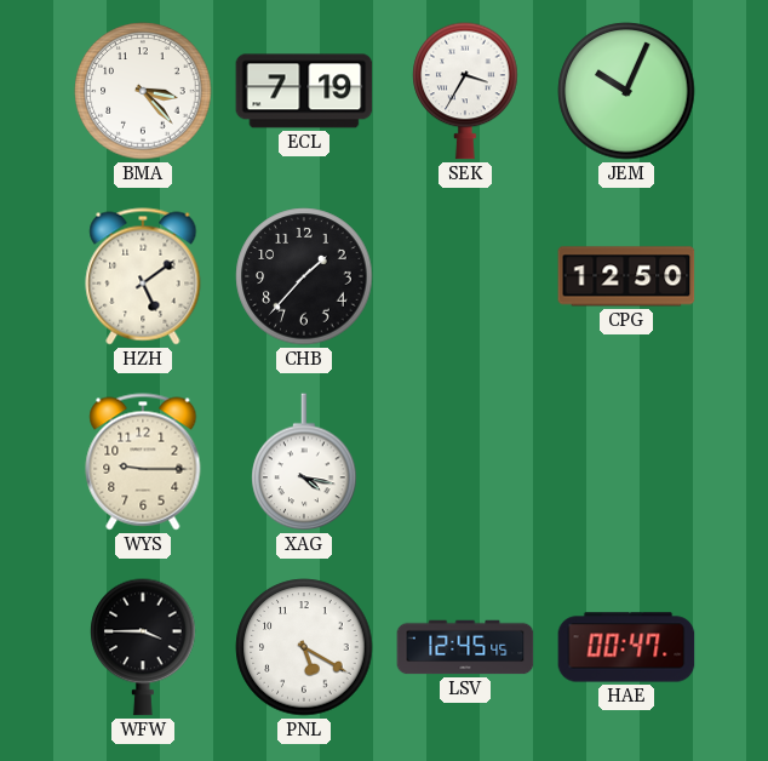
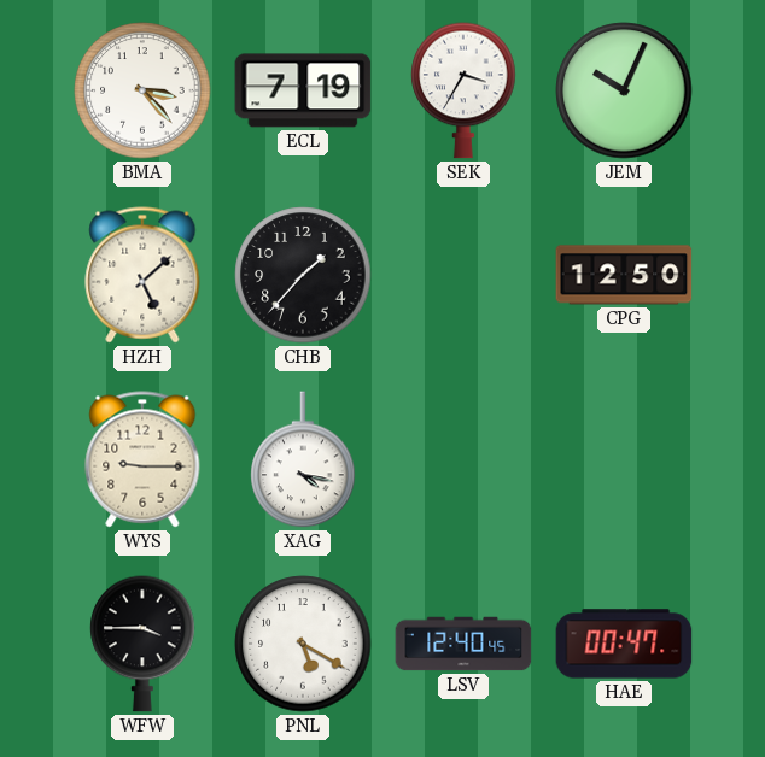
HZH: 5:09 -> 5:08 (142, 275)
LSV: 12:45 -> 12:40 (463, 644)
